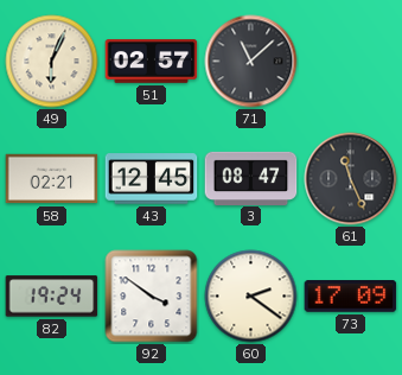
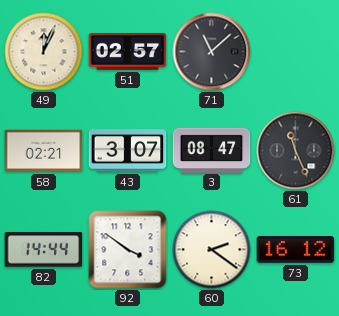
49: 6:04 -> 12:04 (44, 52)
43: 12:45 -> 3:07 (128, 151)
82: 19:24 -> 14:44 (44, 250)
73: 17:09 -> 16:12 (296, 250)
